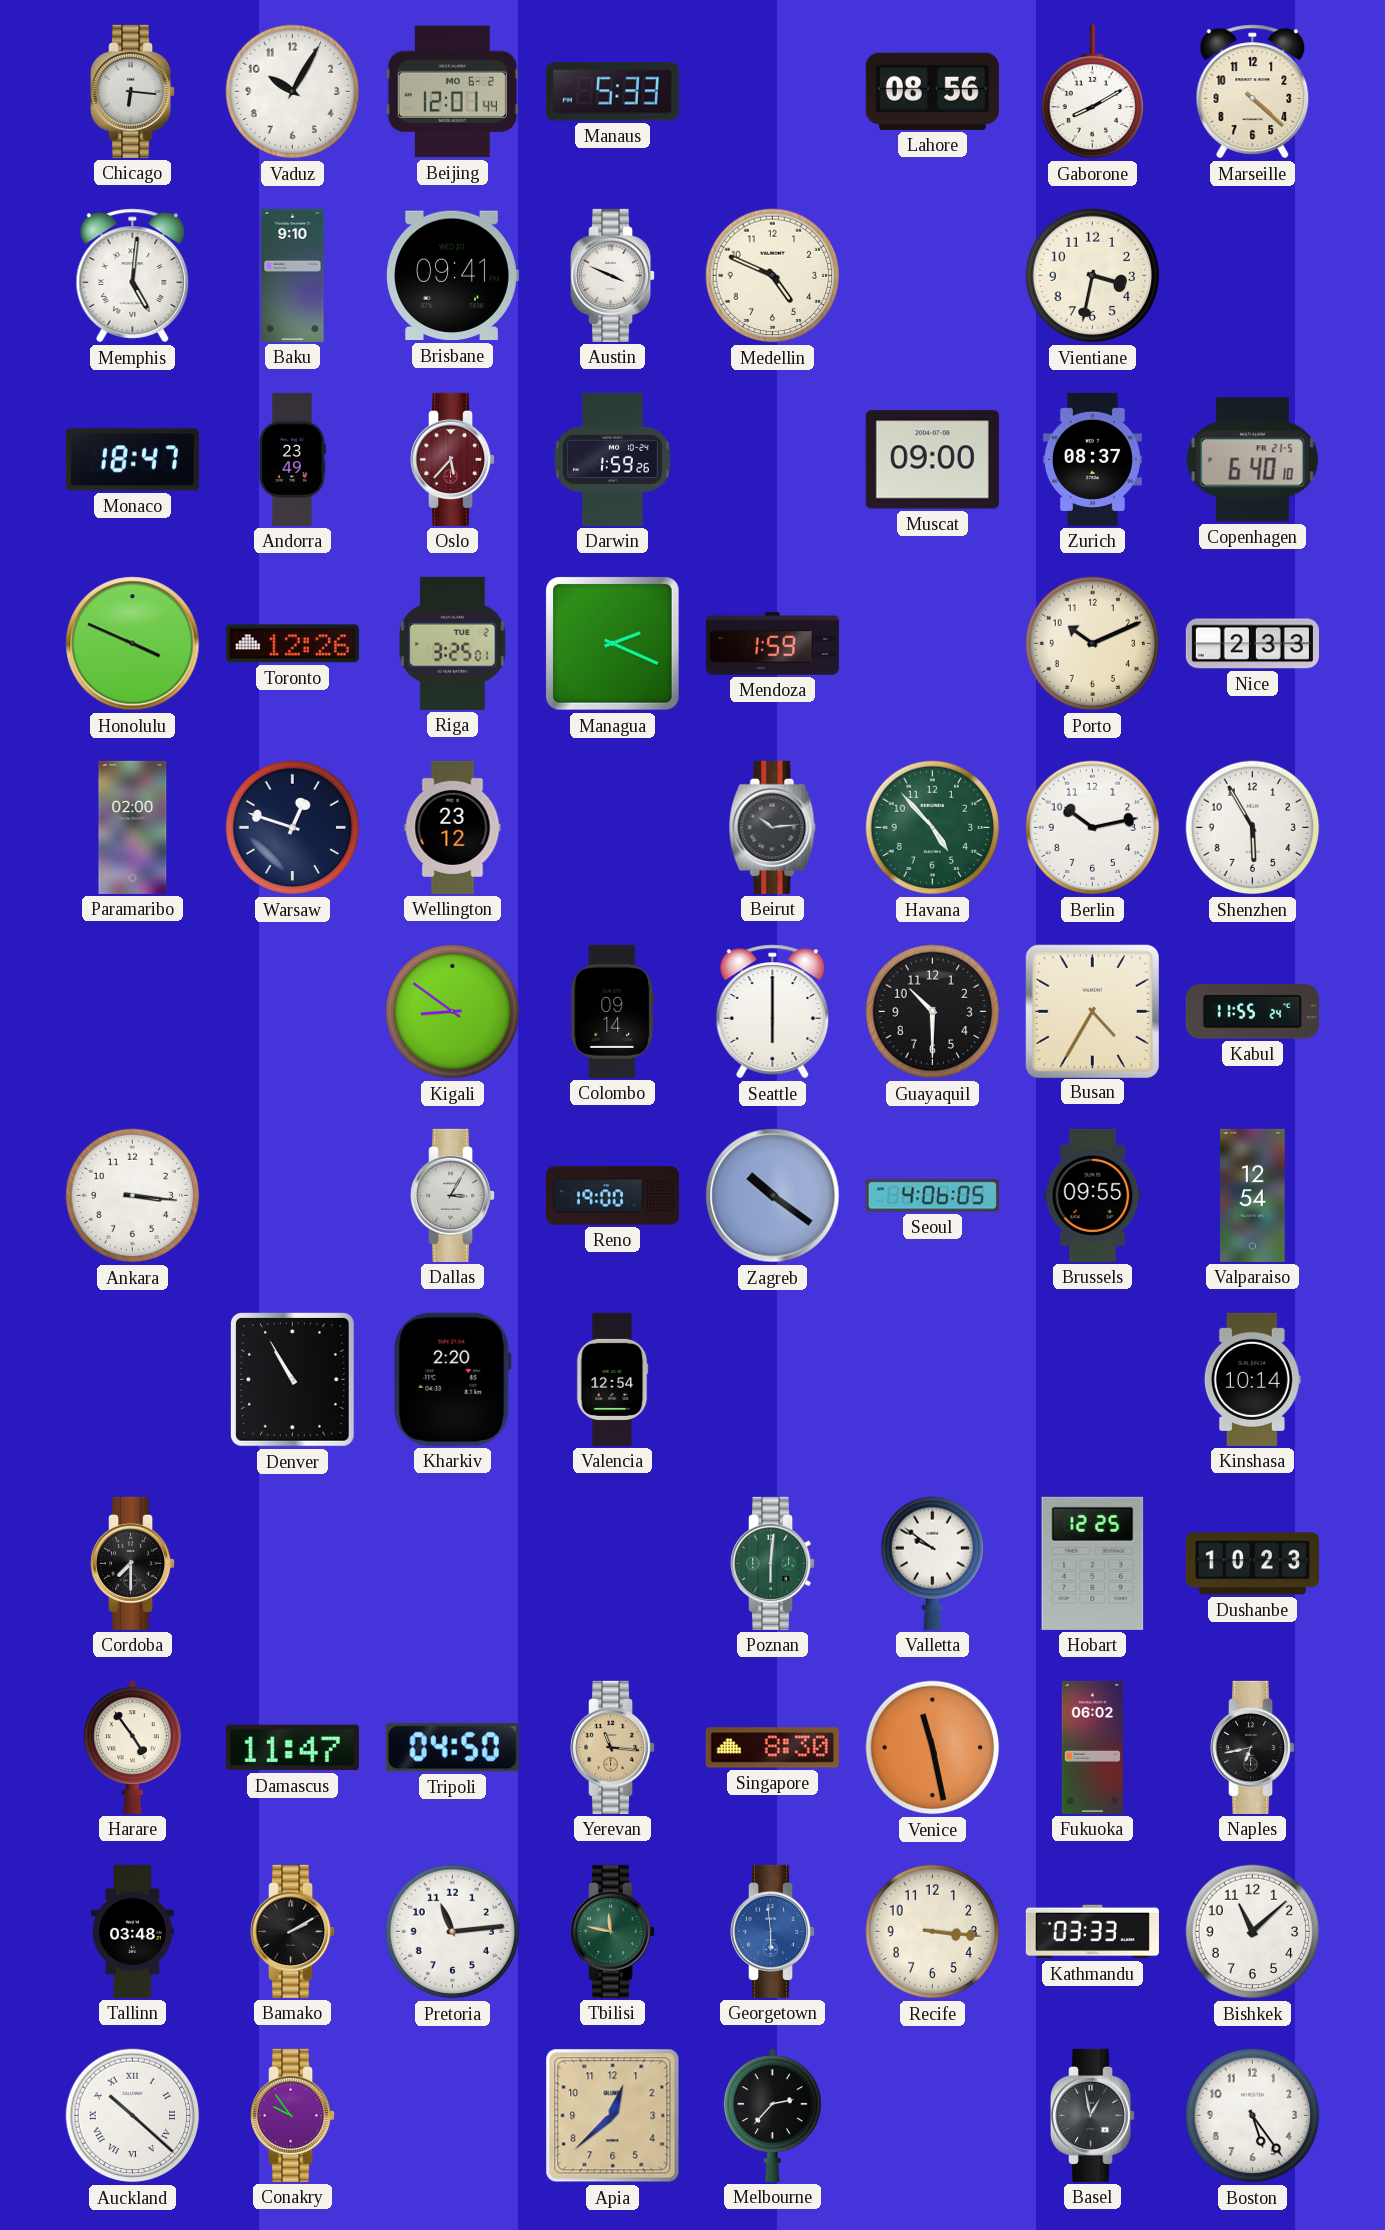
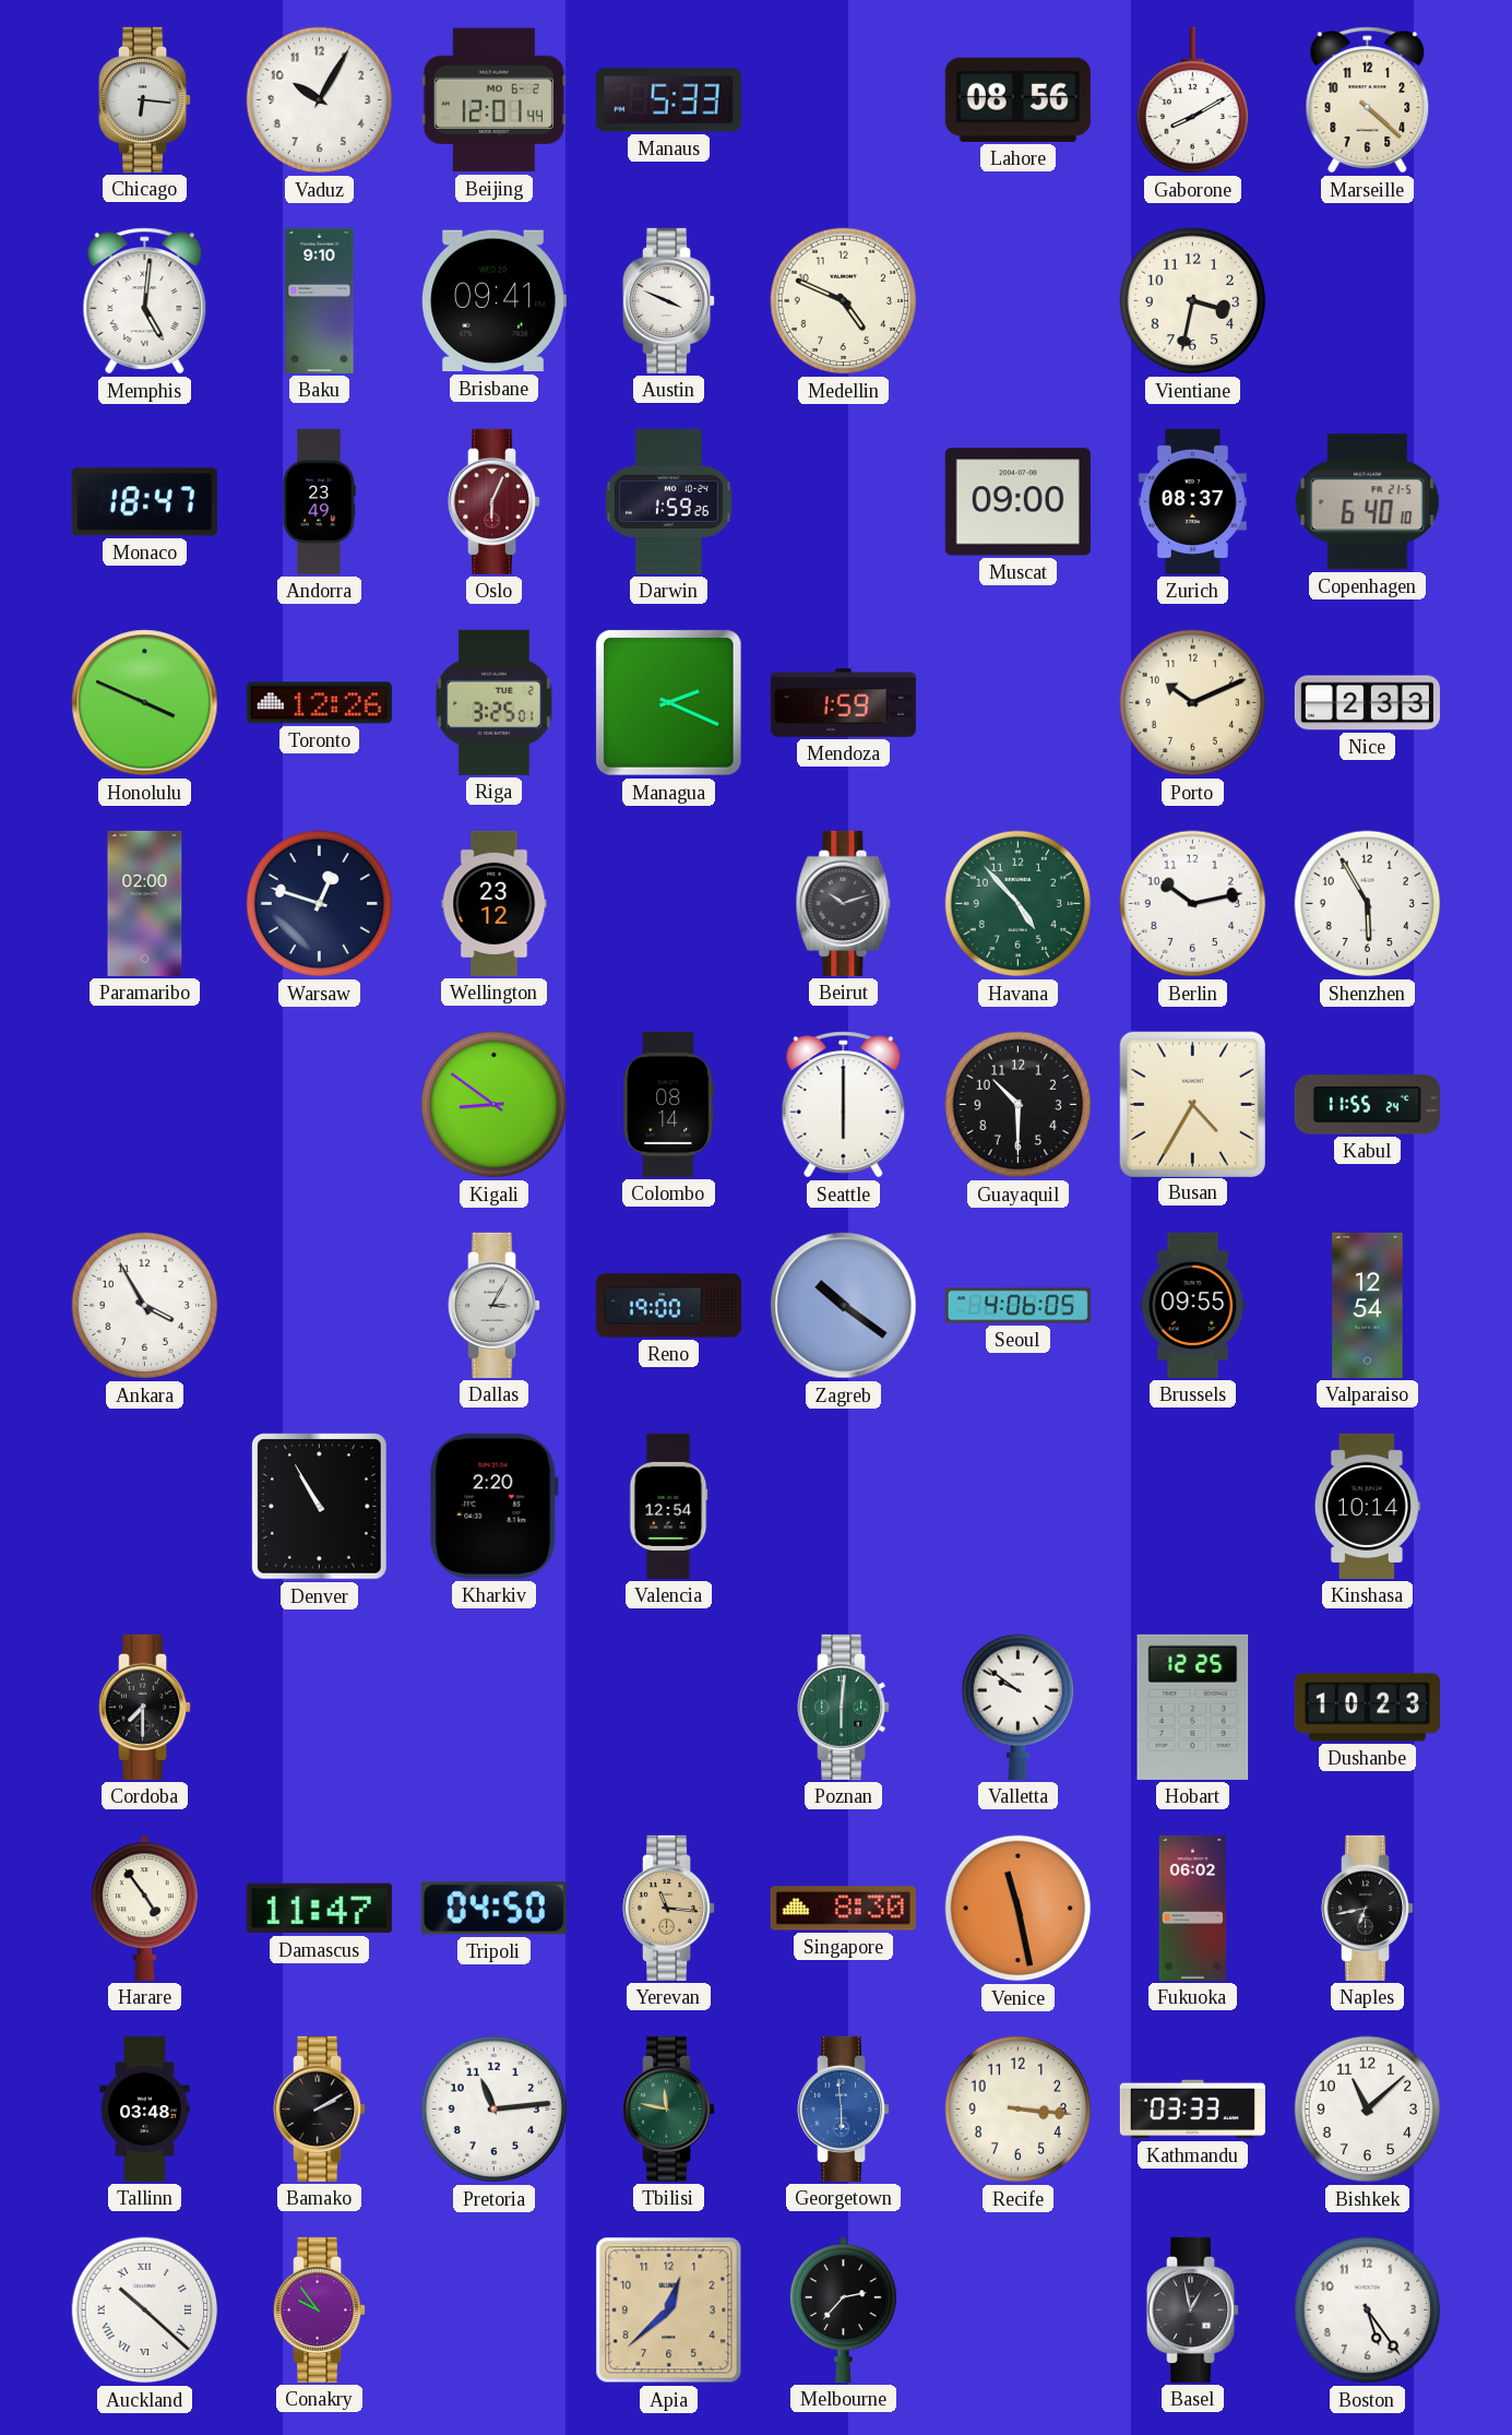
Oslo: 5:37 -> 6:04 (496, 501)
Beirut: 10:14 -> 10:12 (844, 903)
Colombo: 09:14 -> 08:14 (669, 1104)
Ankara: 3:16 -> 3:55 (145, 1306)
